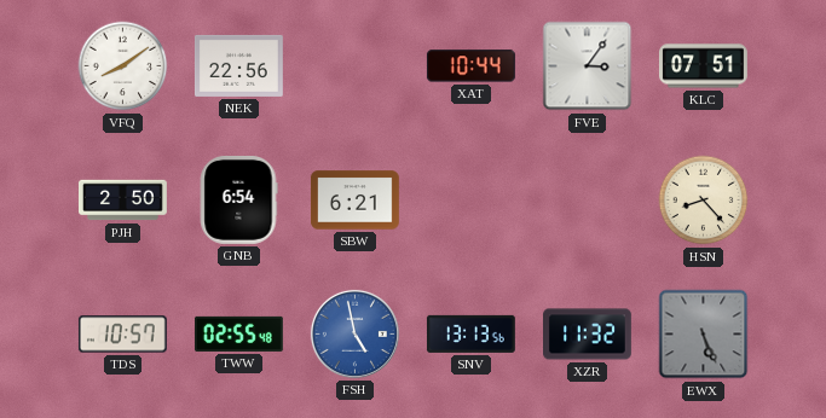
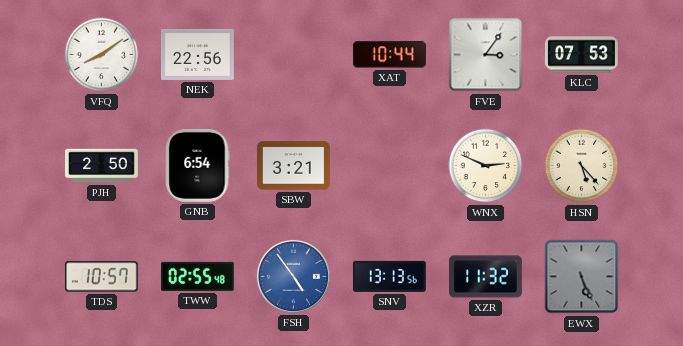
KLC: 07:51 -> 07:53 (581, 55)
SBW: 6:21 -> 3:21 (293, 166)
WNX: none -> 2:49 (486, 166)
HSN: 8:23 -> 5:23 (582, 166)
FSH: 4:58 -> 4:54 (293, 276)
